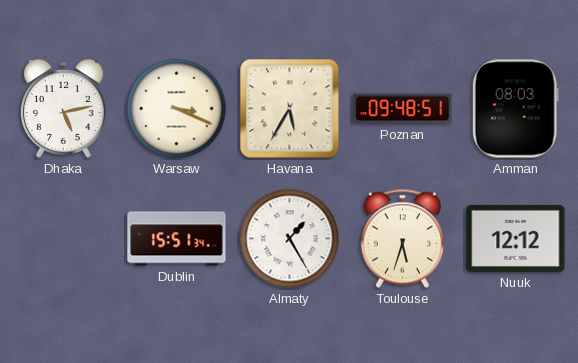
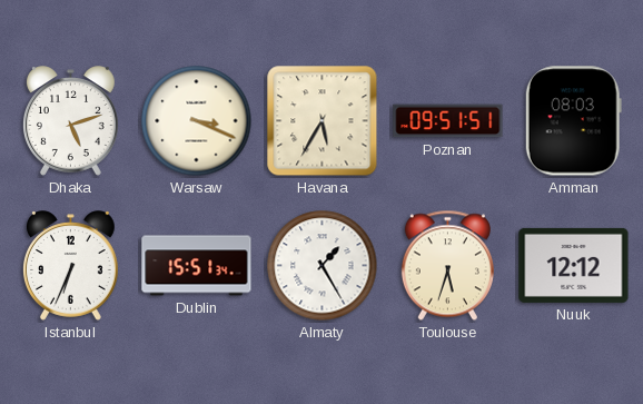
Dhaka: 5:13 -> 5:12 (71, 121)
Poznan: 09:48 -> 09:51 (448, 121)
Istanbul: none -> 6:34 (71, 266)
